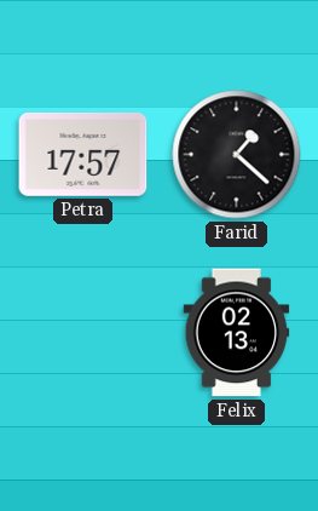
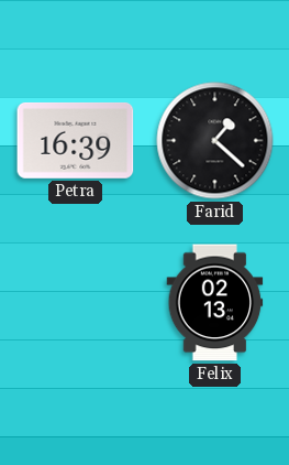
Petra: 17:57 -> 16:39 (76, 140)
